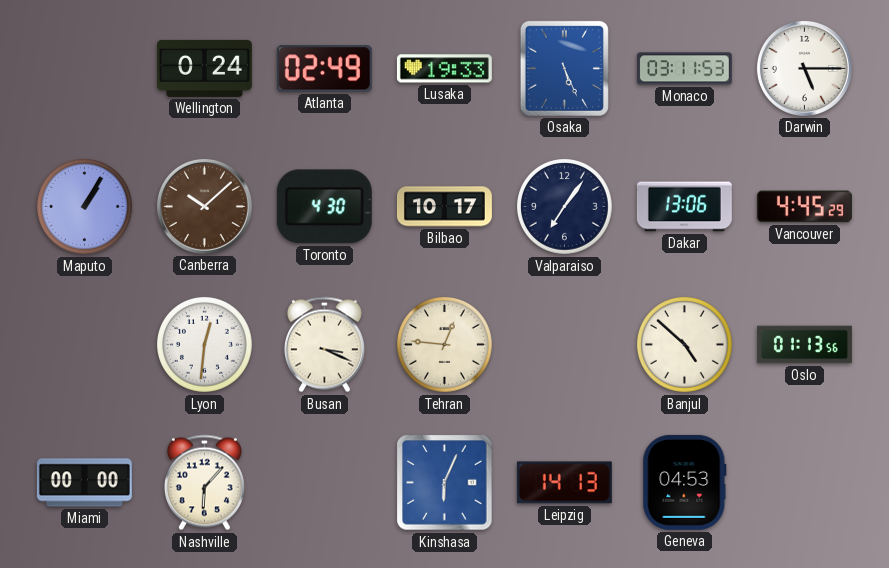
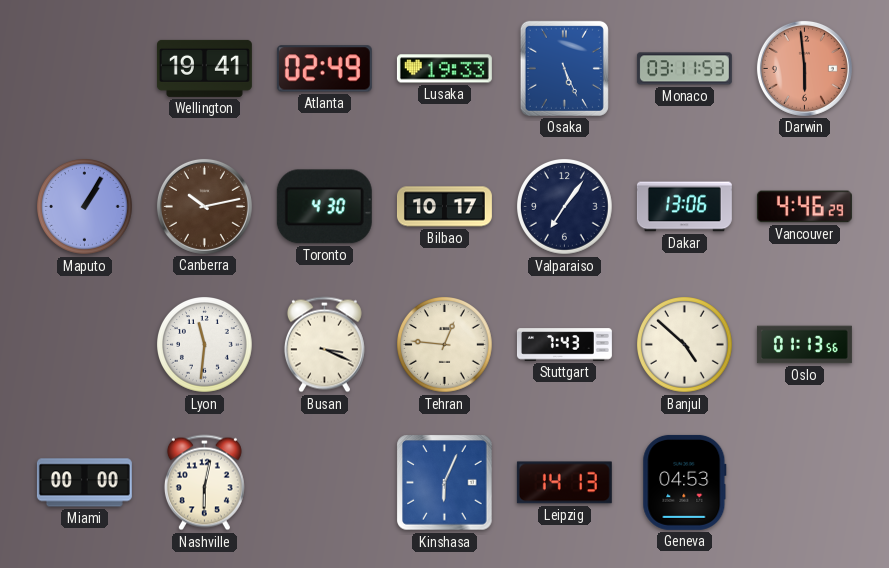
Wellington: 0:24 -> 19:41 (204, 68)
Darwin: 5:15 -> 5:59 (804, 68)
Darwin dial: white -> salmon (804, 68)
Canberra: 10:08 -> 10:13 (204, 206)
Vancouver: 4:45 -> 4:46 (804, 207)
Lyon: 12:31 -> 11:31 (205, 345)
Stuttgart: none -> 7:43 (564, 345)
Nashville: 6:07 -> 6:02 (204, 483)
